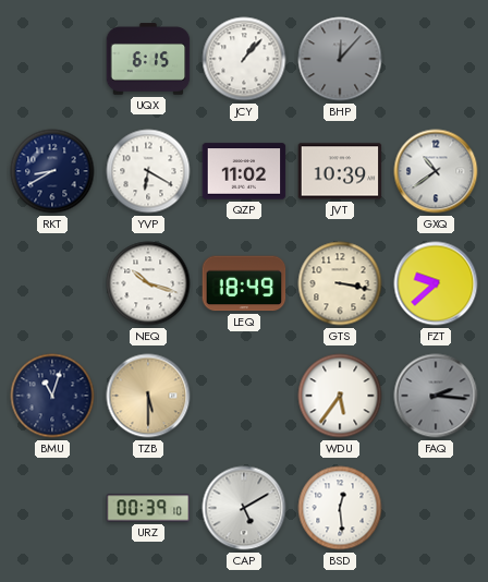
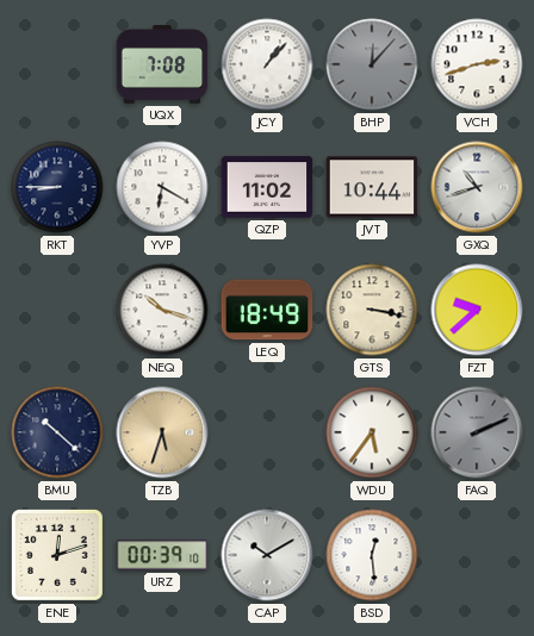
UQX: 6:15 -> 7:08 (162, 64)
VCH: none -> 2:42 (477, 64)
RKT: 8:40 -> 8:45 (57, 187)
JVT: 10:39 -> 10:44 (372, 187)
GXQ: 10:39 -> 10:42 (477, 187)
BMU: 11:03 -> 10:22 (57, 432)
TZB: 5:30 -> 5:33 (162, 432)
FAQ: 2:16 -> 2:11 (477, 432)
ENE: none -> 12:12 (57, 555)
CAP: 5:10 -> 10:10 (267, 555)
